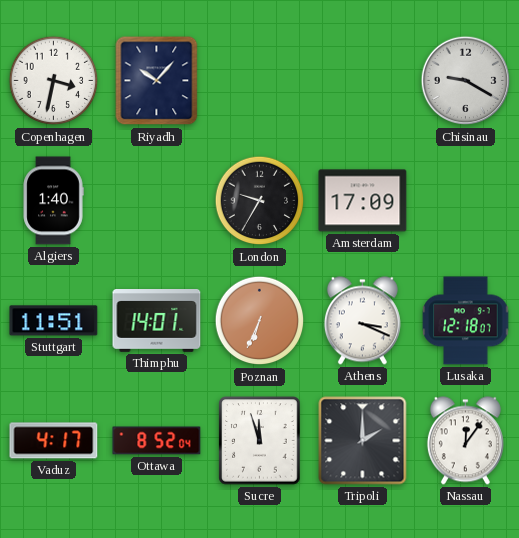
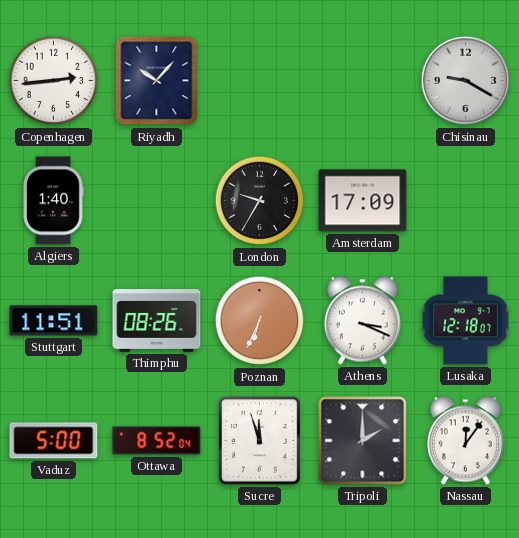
Copenhagen: 3:32 -> 2:44 (54, 81)
Thimphu: 14:01 -> 08:26 (157, 321)
Vaduz: 4:17 -> 5:00 (54, 441)
